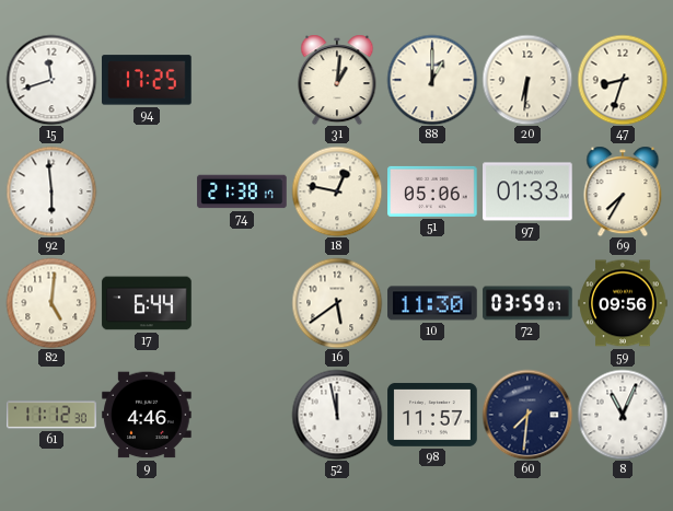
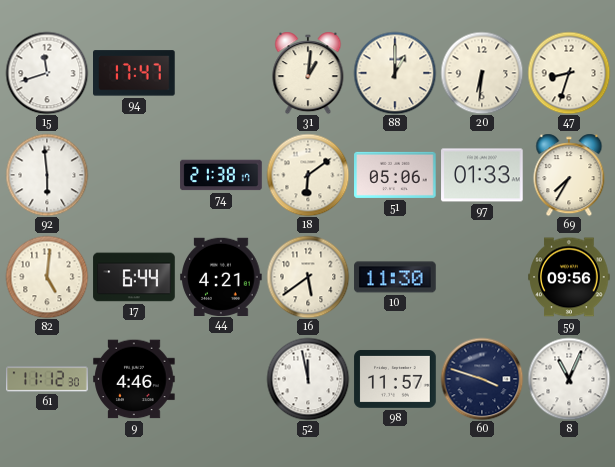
94: 17:25 -> 17:47 (135, 73)
18: 12:47 -> 6:09 (308, 175)
44: none -> 4:21 (221, 276)
72: 03:59 -> none (527, 303)
60: 7:31 -> 3:48 (482, 379)
